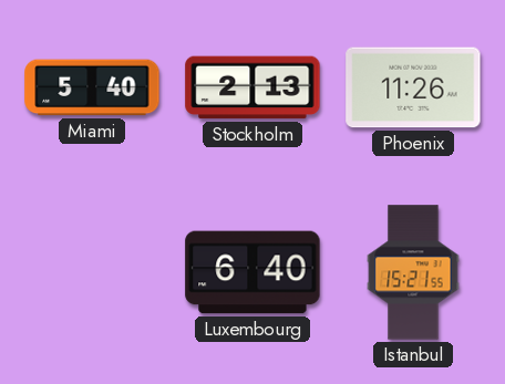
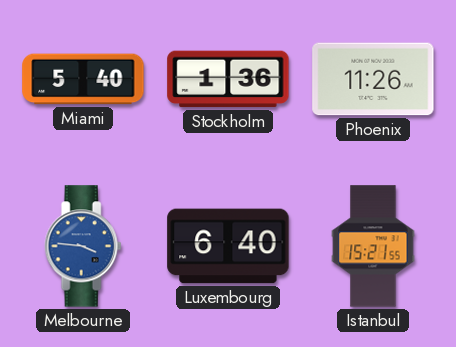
Stockholm: 2:13 -> 1:36 (228, 79)
Melbourne: none -> 3:46 (83, 246)
